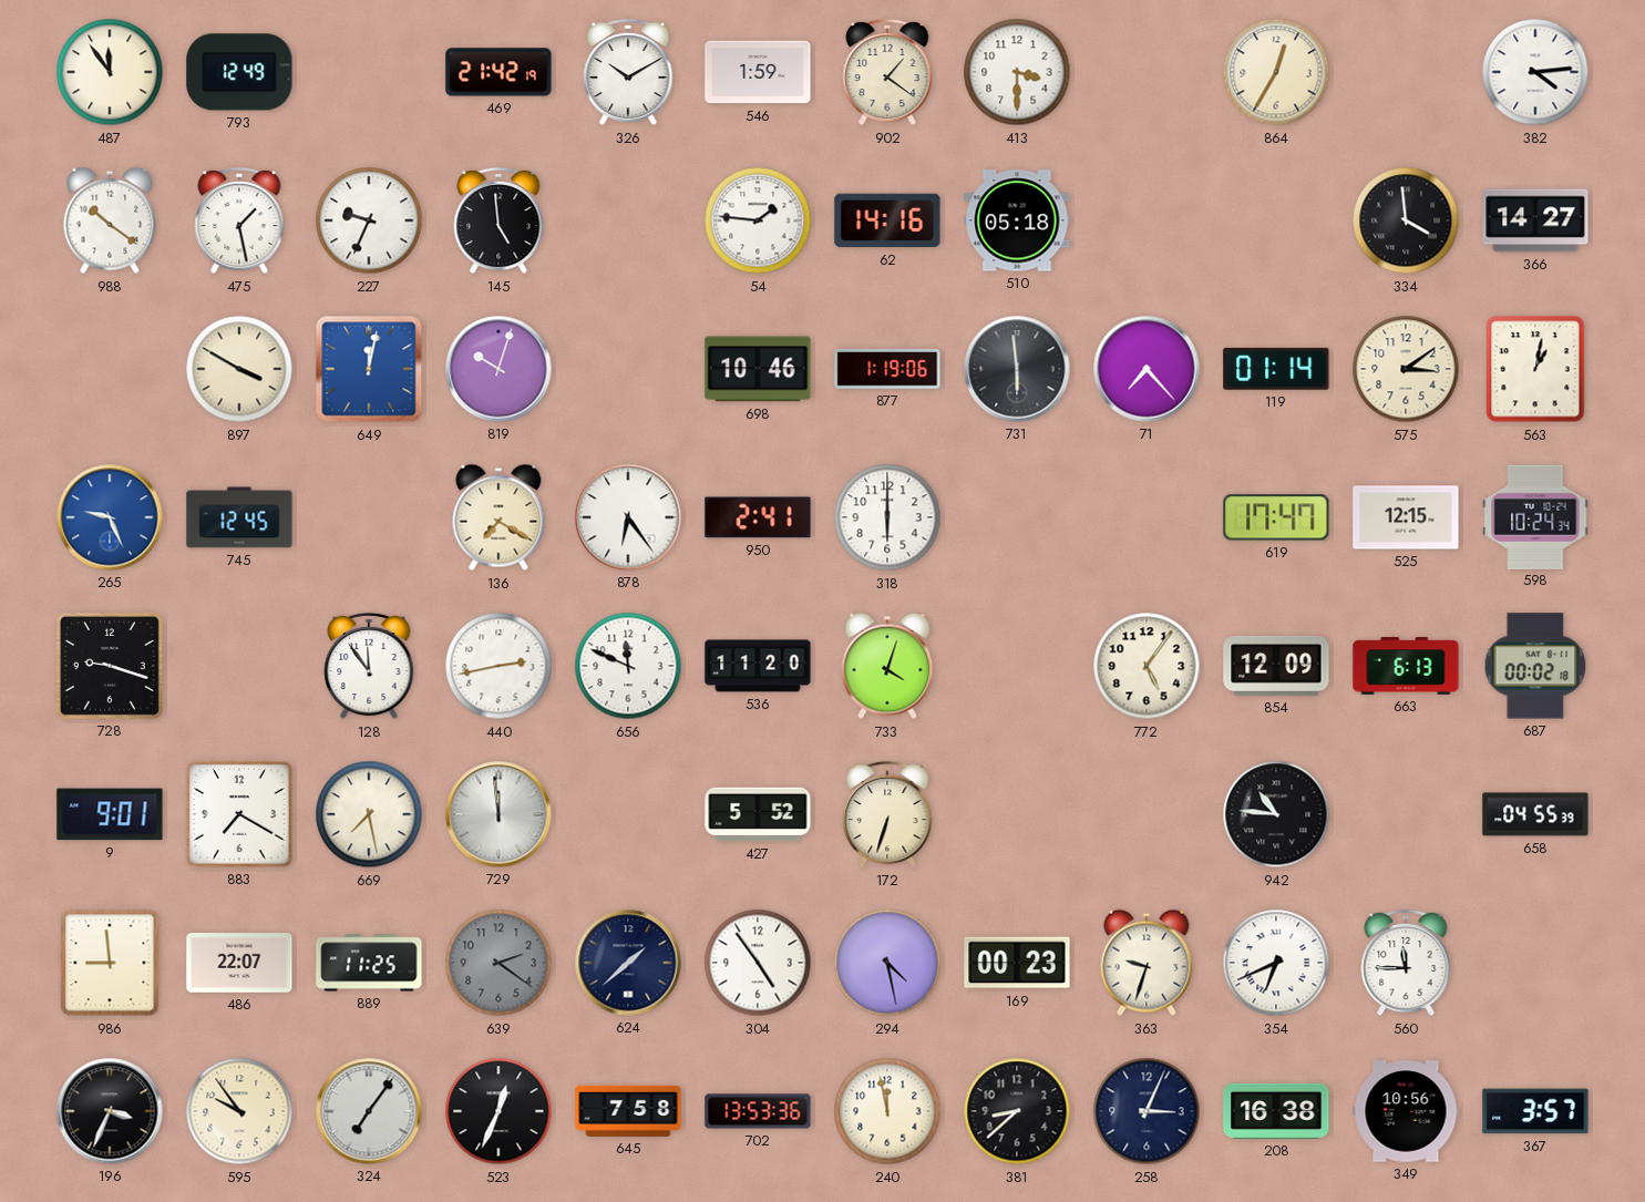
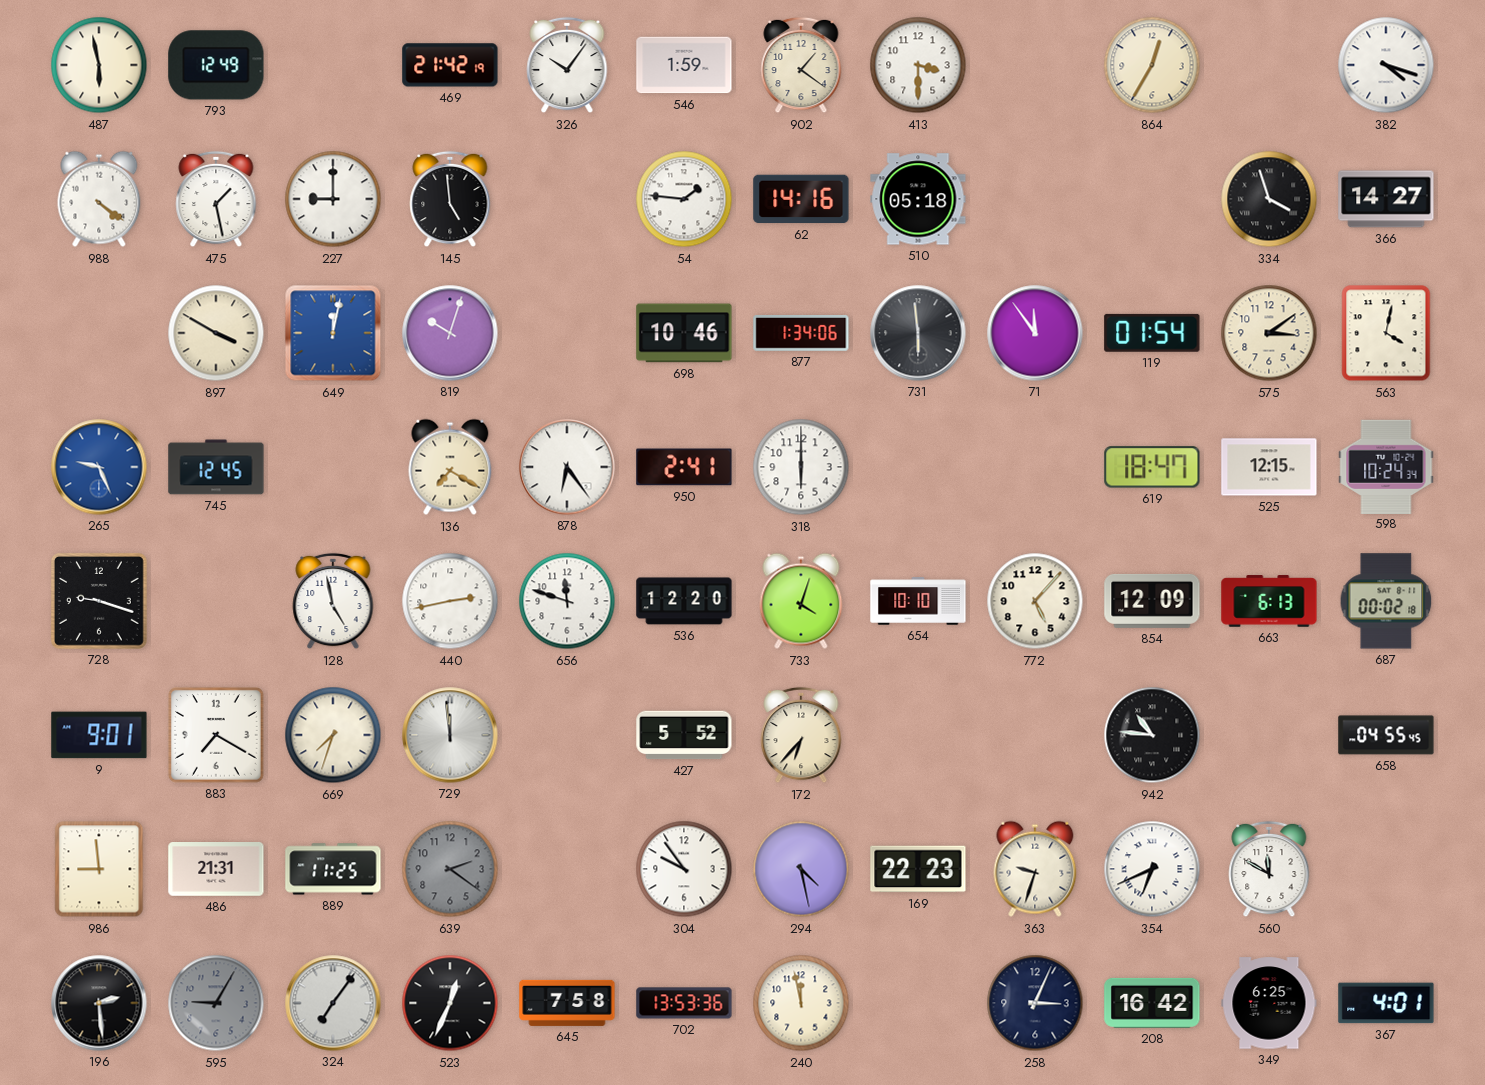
487: 11:54 -> 5:58 (99, 65)
326: 10:10 -> 10:06 (567, 65)
382: 4:14 -> 4:18 (1386, 65)
988: 10:21 -> 4:21 (99, 199)
227: 9:34 -> 9:00 (333, 199)
334: 3:59 -> 3:57 (1269, 199)
877: 1:19 -> 1:34 (801, 334)
71: 7:23 -> 11:54 (1035, 333)
119: 01:14 -> 01:54 (1152, 333)
563: 1:02 -> 4:02 (1386, 333)
619: 17:47 -> 18:47 (1152, 467)
128: 11:54 -> 4:58 (333, 601)
656: 11:49 -> 11:48 (567, 601)
536: 11:20 -> 12:20 (684, 601)
654: none -> 10:10 (918, 601)
772: 5:06 -> 5:07 (1035, 601)
669: 7:28 -> 7:33 (333, 735)
172: 6:33 -> 6:37 (801, 735)
658: 04:55:39 -> 04:55:45 (1386, 735)
486: 22:07 -> 21:31 (216, 870)
624: 1:38 -> none (628, 963)
304: 4:54 -> 9:54 (684, 869)
169: 00:23 -> 22:23 (918, 869)
560: 11:45 -> 11:50 (1269, 869)
196: 3:34 -> 2:29 (99, 1003)
595: 9:54 -> 9:05 (216, 1003)
595 dial: cream -> grey (216, 1003)
381: 8:38 -> none (1017, 1111)
208: 16:38 -> 16:42 (1152, 1003)
349: 10:56 -> 6:25 (1269, 1003)
367: 3:57 -> 4:01 (1386, 1003)
